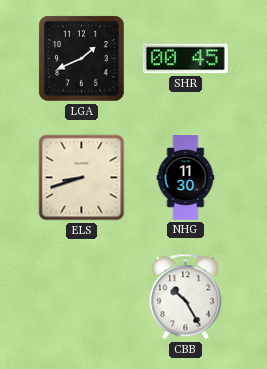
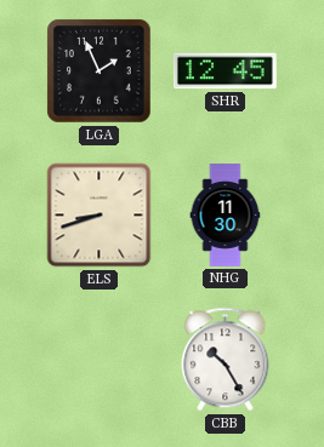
LGA: 1:41 -> 1:56 (100, 71)
SHR: 00:45 -> 12:45 (224, 71)
